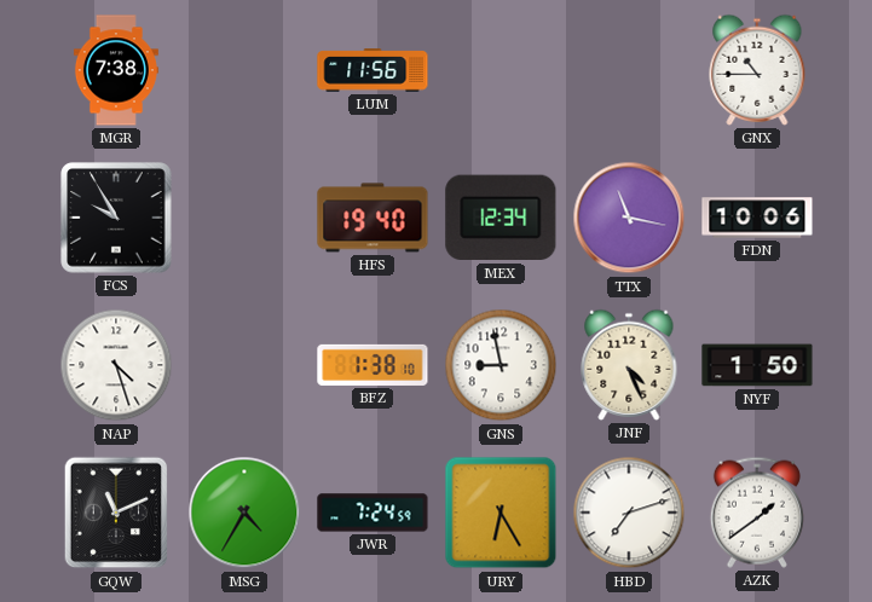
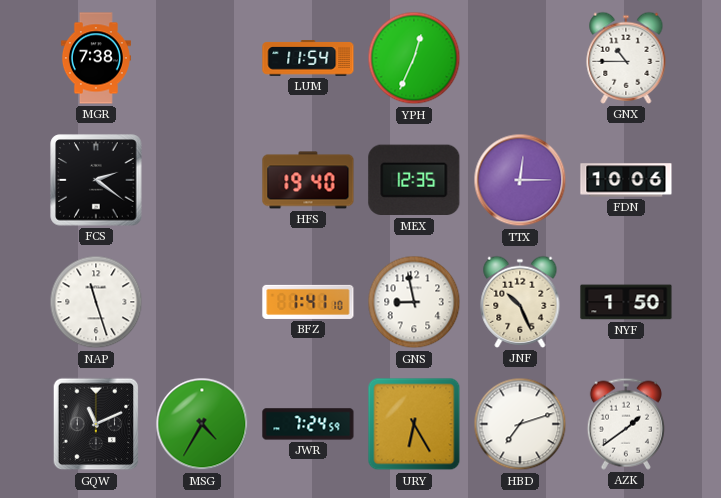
LUM: 11:56 -> 11:54 (308, 58)
YPH: none -> 12:34 (414, 58)
FCS: 9:55 -> 2:21 (96, 180)
MEX: 12:34 -> 12:35 (414, 180)
TTX: 11:17 -> 12:15 (520, 180)
NAP: 4:27 -> 11:27 (96, 302)
BFZ: 1:38 -> 1:41 (308, 302)
JNF: 4:26 -> 10:26 (520, 302)
